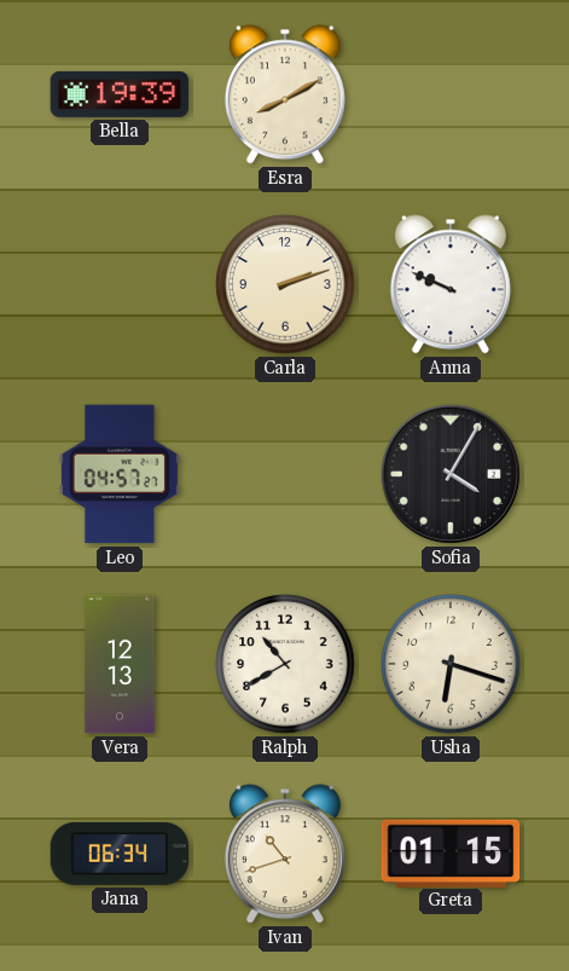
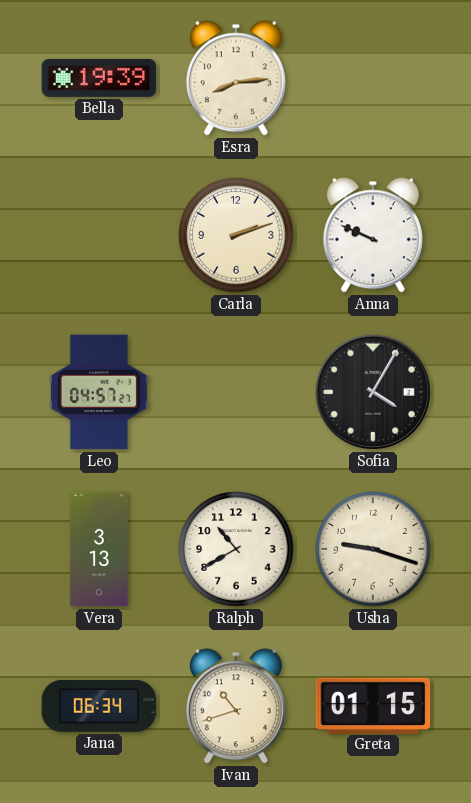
Esra: 8:10 -> 8:14 (236, 78)
Vera: 12:13 -> 3:13 (99, 549)
Usha: 6:18 -> 9:18 (373, 549)
